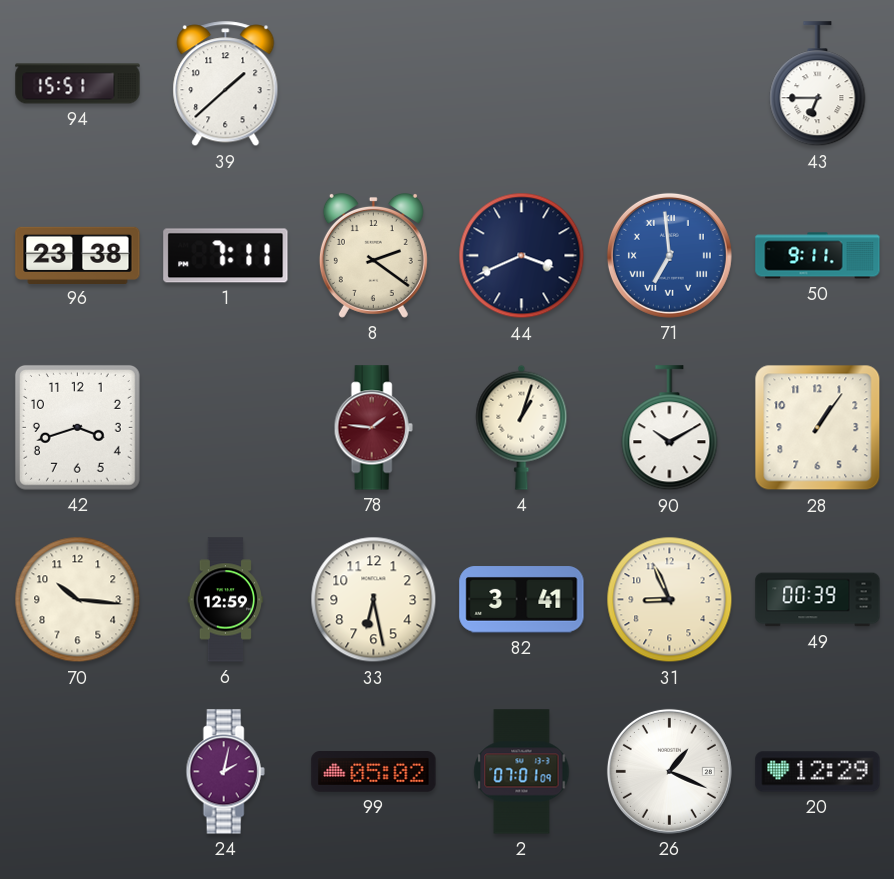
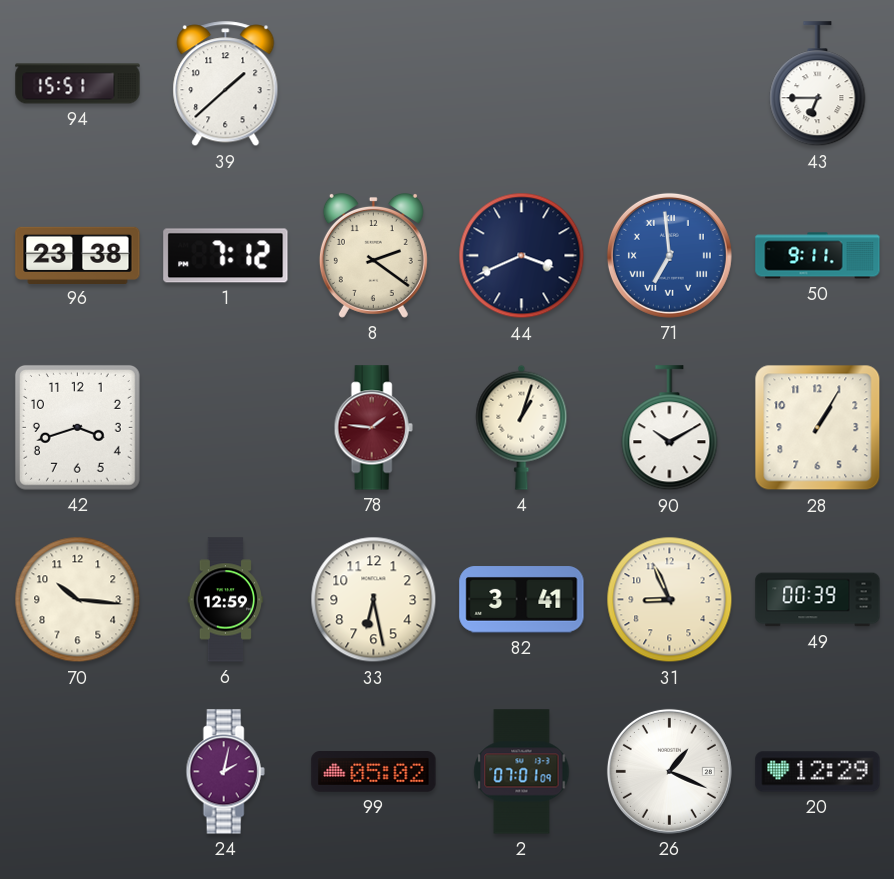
1: 7:11 -> 7:12 (226, 256)
28: 1:06 -> 1:05 (818, 428)
